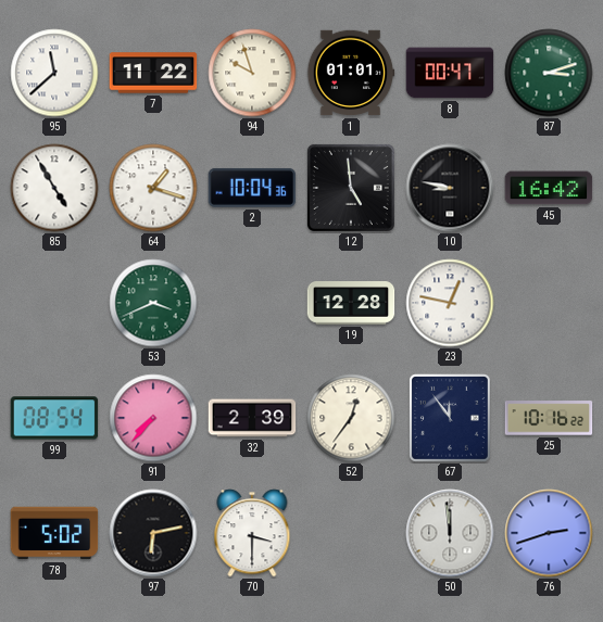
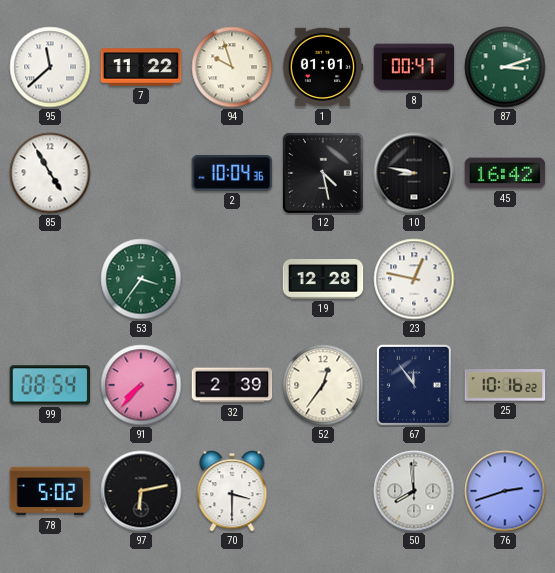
64: 1:18 -> none (153, 188)
12: 4:59 -> 4:28 (323, 173)
53: 3:41 -> 3:36 (141, 279)
50: 11:59 -> 7:59 (414, 491)
